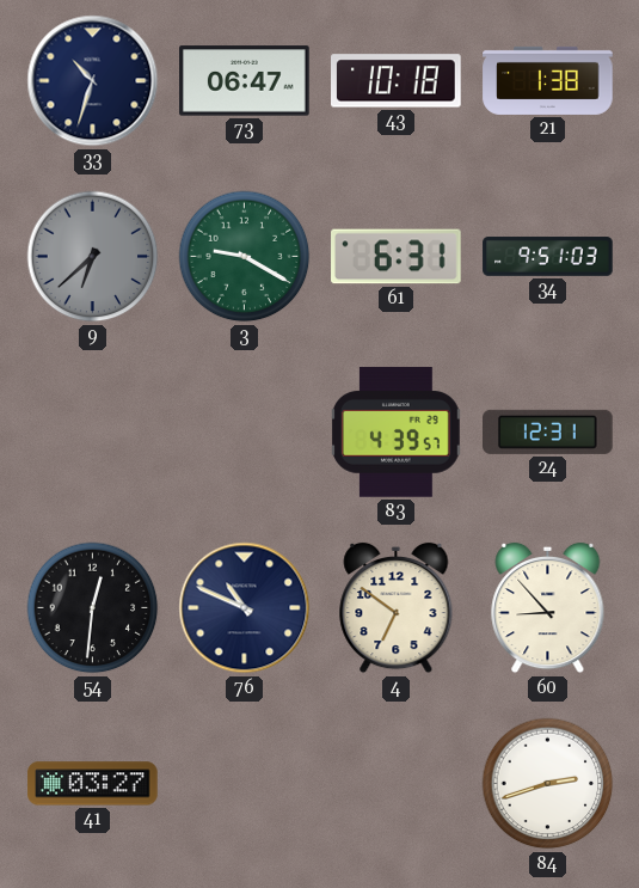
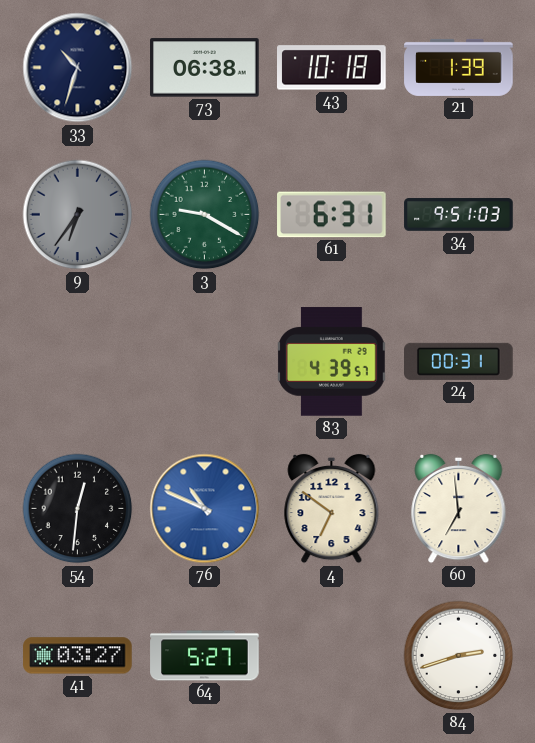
73: 06:47 -> 06:38 (205, 68)
21: 1:38 -> 1:39 (459, 67)
9: 6:38 -> 6:36 (78, 215)
24: 12:31 -> 00:31 (459, 361)
76 dial: navy -> blue (205, 509)
60: 8:53 -> 6:59 (459, 509)
64: none -> 5:27 (205, 656)
